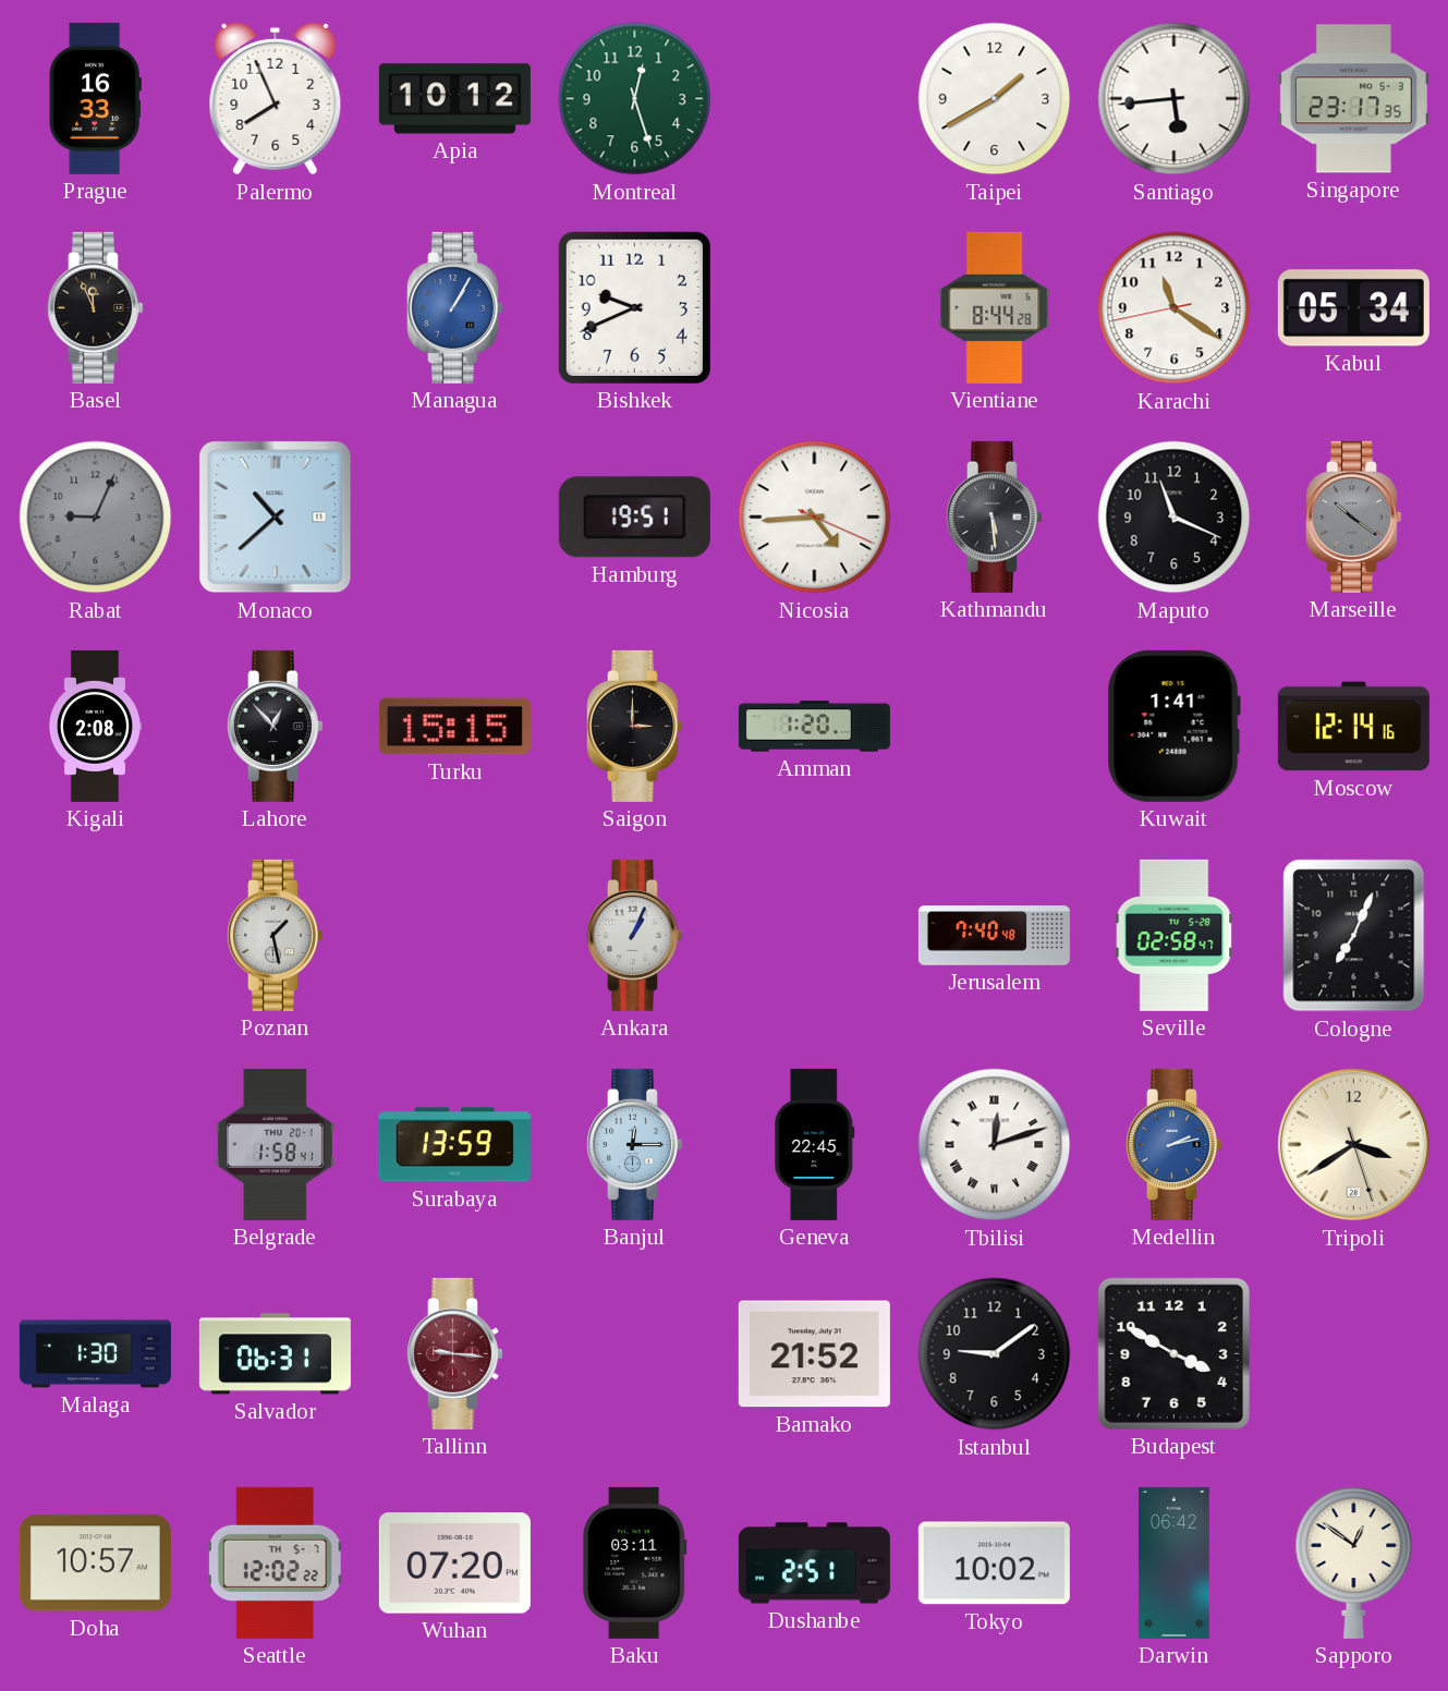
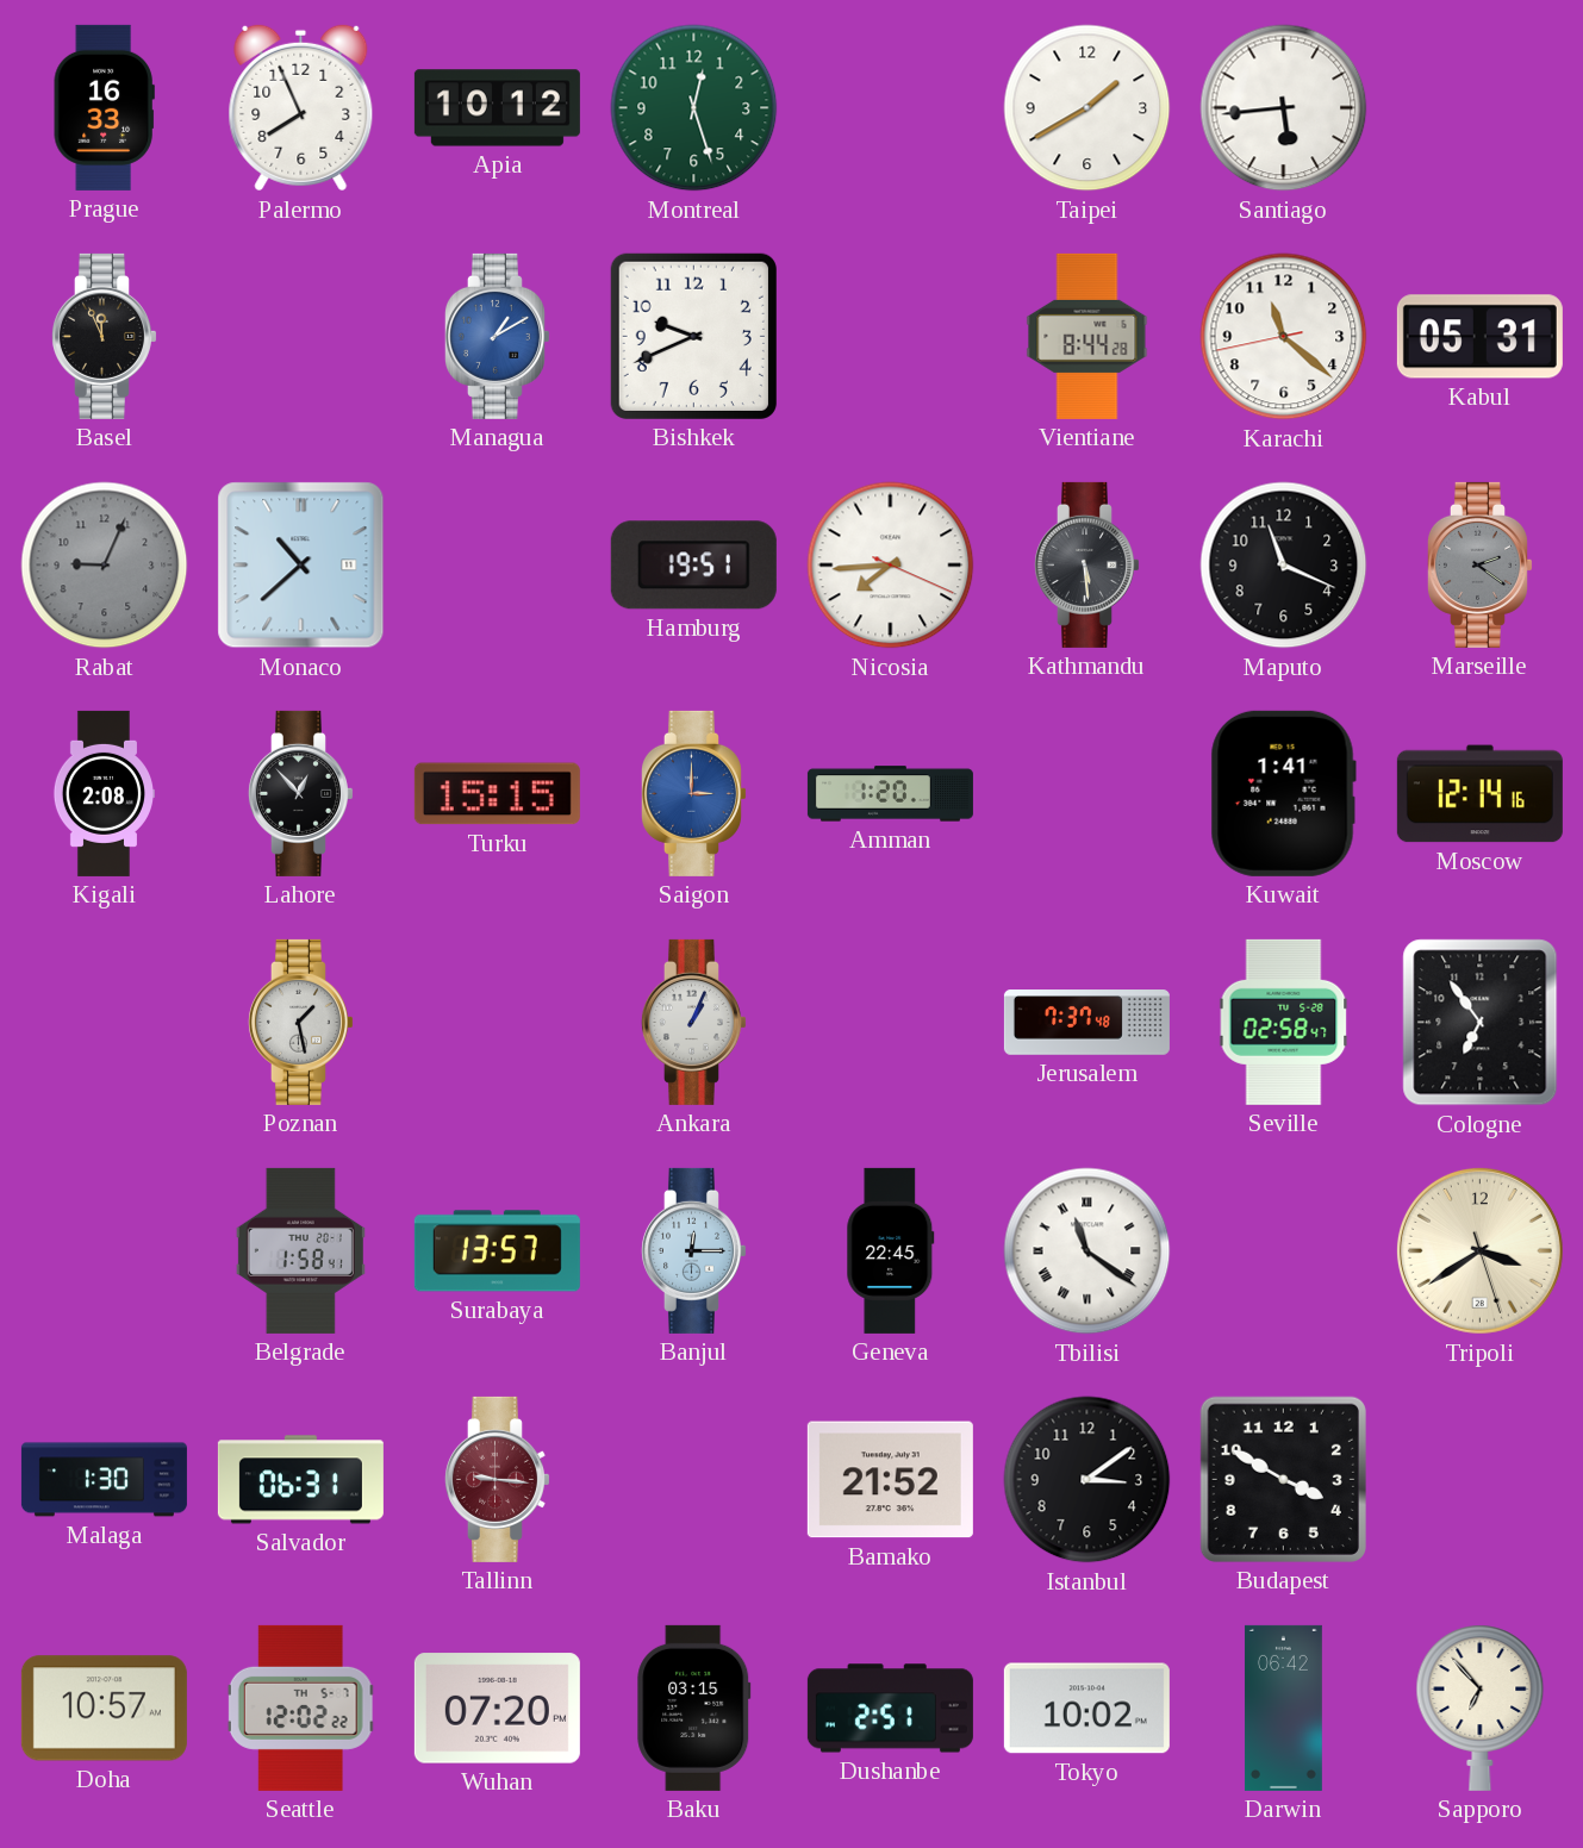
Singapore: 23:17 -> none (1353, 99)
Managua: 1:05 -> 1:10 (497, 336)
Karachi: 11:20 -> 11:21 (1284, 337)
Kabul: 05:34 -> 05:31 (1479, 337)
Nicosia: 4:44 -> 7:44 (891, 566)
Marseille: 10:21 -> 2:21 (1479, 564)
Saigon dial: black -> blue (693, 793)
Jerusalem: 7:40 -> 7:37 (1086, 1023)
Cologne: 7:04 -> 6:54 (1481, 1023)
Surabaya: 13:59 -> 13:57 (497, 1251)
Tbilisi: 12:12 -> 11:21 (1087, 1251)
Medellin: 2:13 -> none (1173, 1144)
Istanbul: 9:09 -> 3:09 (1087, 1480)
Baku: 03:11 -> 03:15 (694, 1707)
Sapporo: 12:51 -> 6:53 (1481, 1707)
